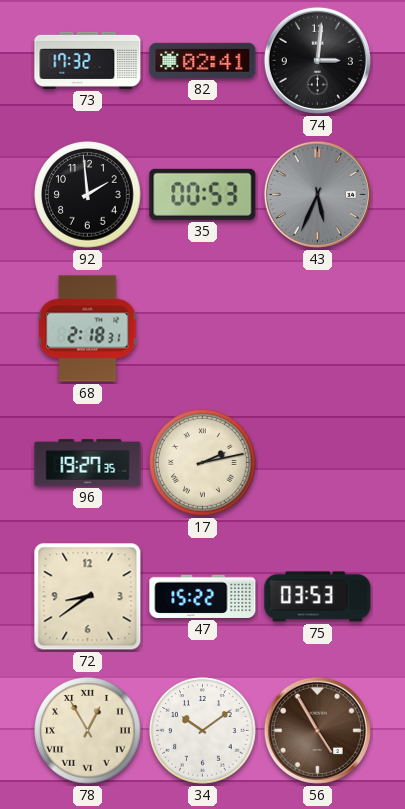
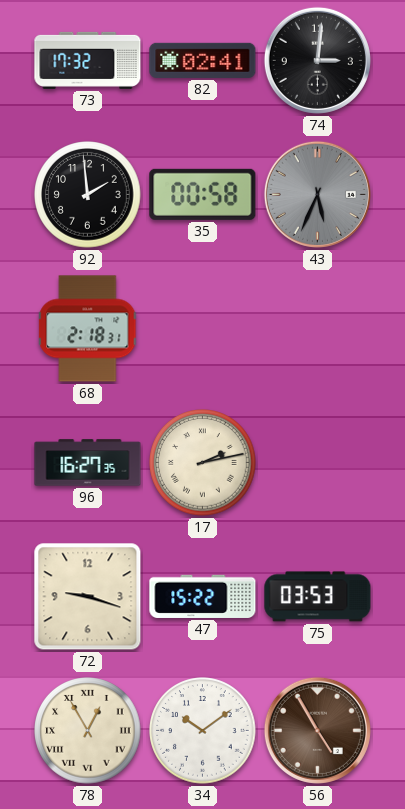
35: 00:53 -> 00:58 (203, 194)
96: 19:27 -> 16:27 (88, 463)
72: 8:39 -> 9:18 (88, 597)
